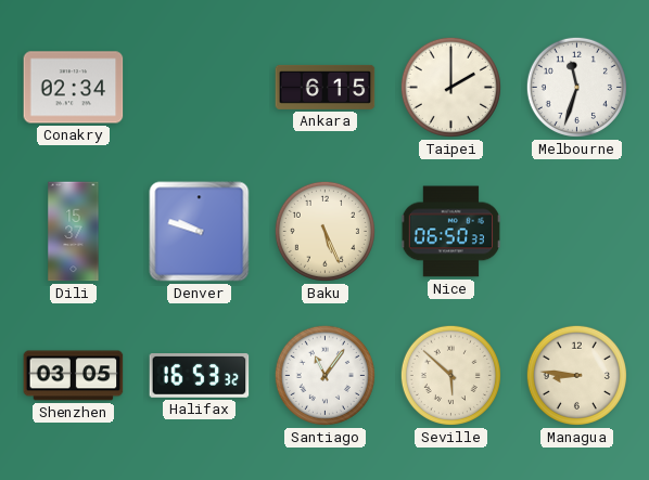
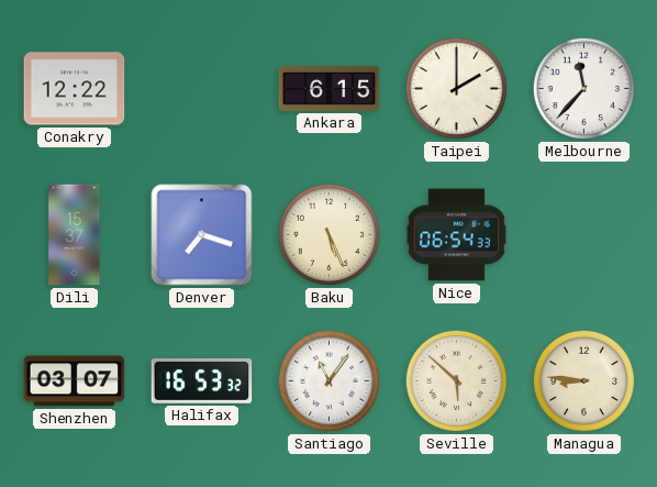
Conakry: 02:34 -> 12:22 (75, 89)
Melbourne: 11:33 -> 11:37 (583, 88)
Denver: 9:48 -> 7:18 (202, 235)
Nice: 06:50 -> 06:54 (456, 235)
Shenzhen: 03:05 -> 03:07 (75, 381)
